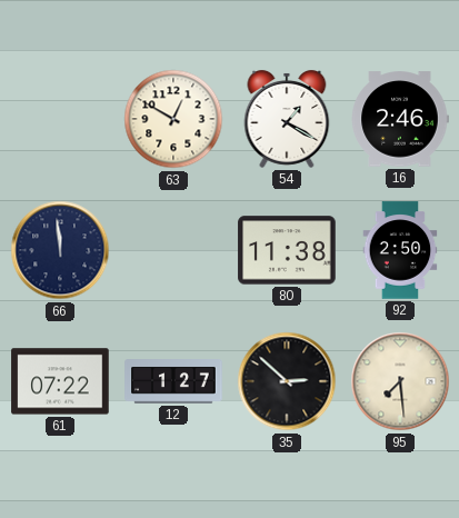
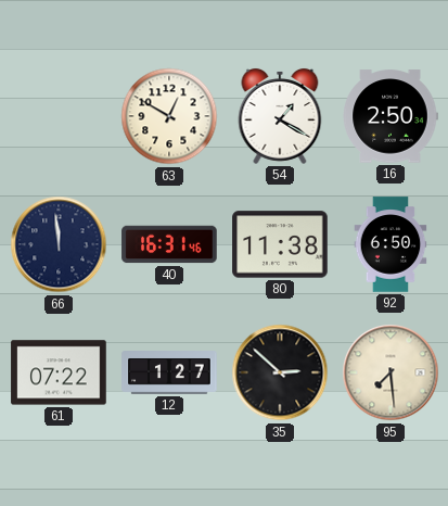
16: 2:46 -> 2:50 (391, 116)
40: none -> 16:31 (169, 244)
92: 2:50 -> 6:50 (391, 244)
